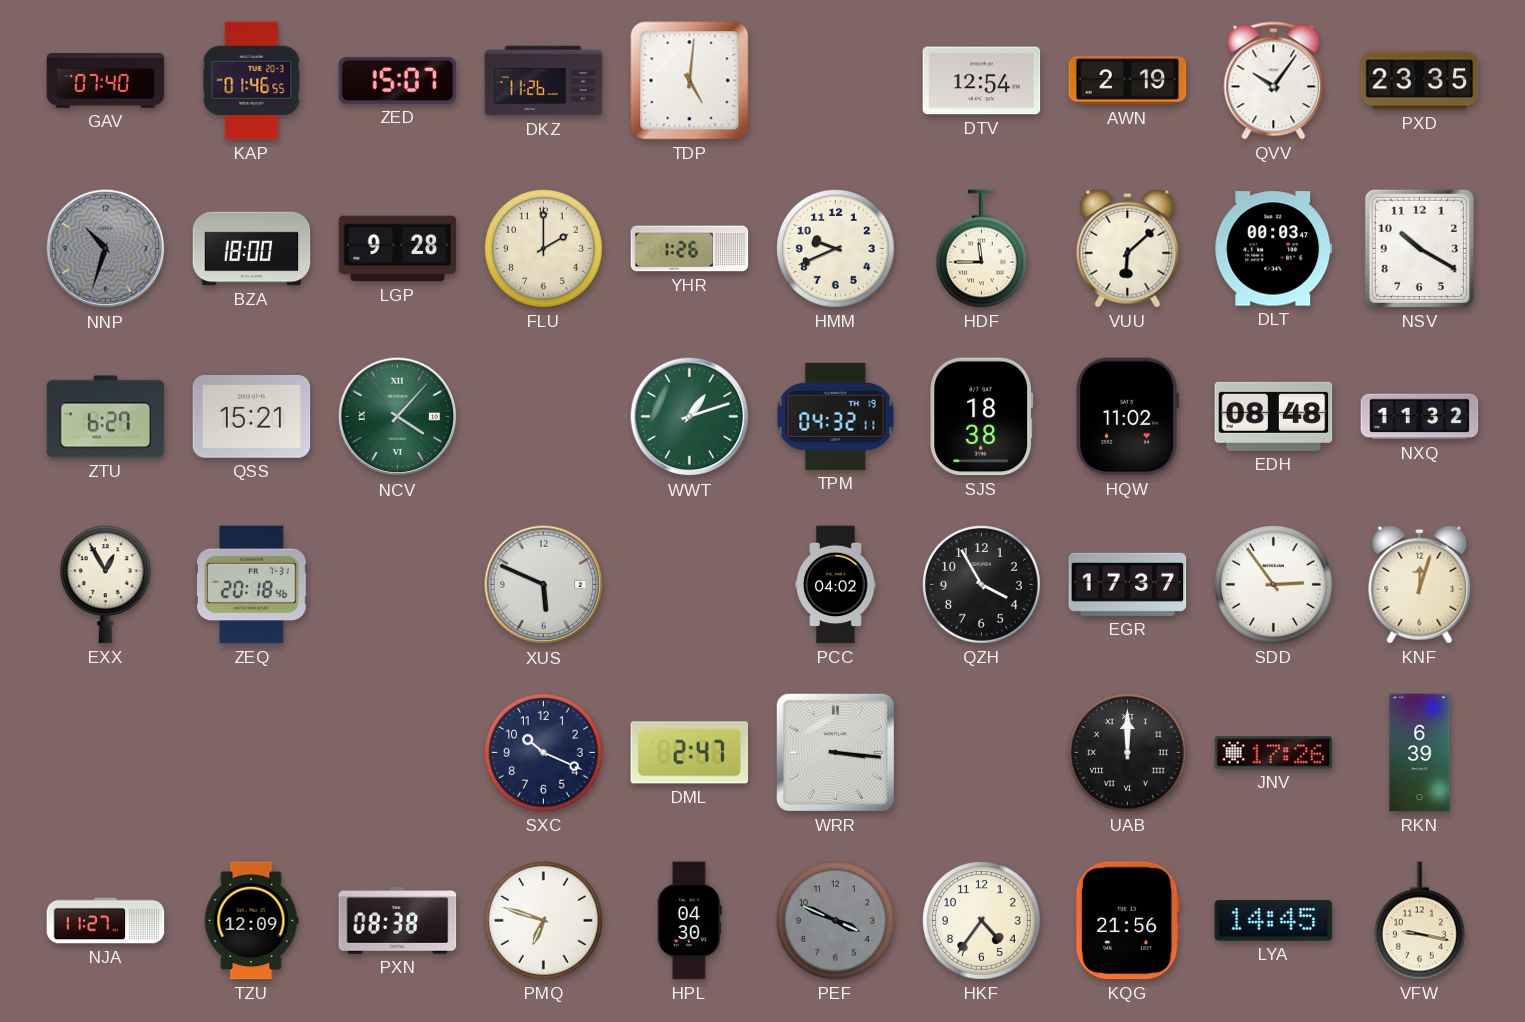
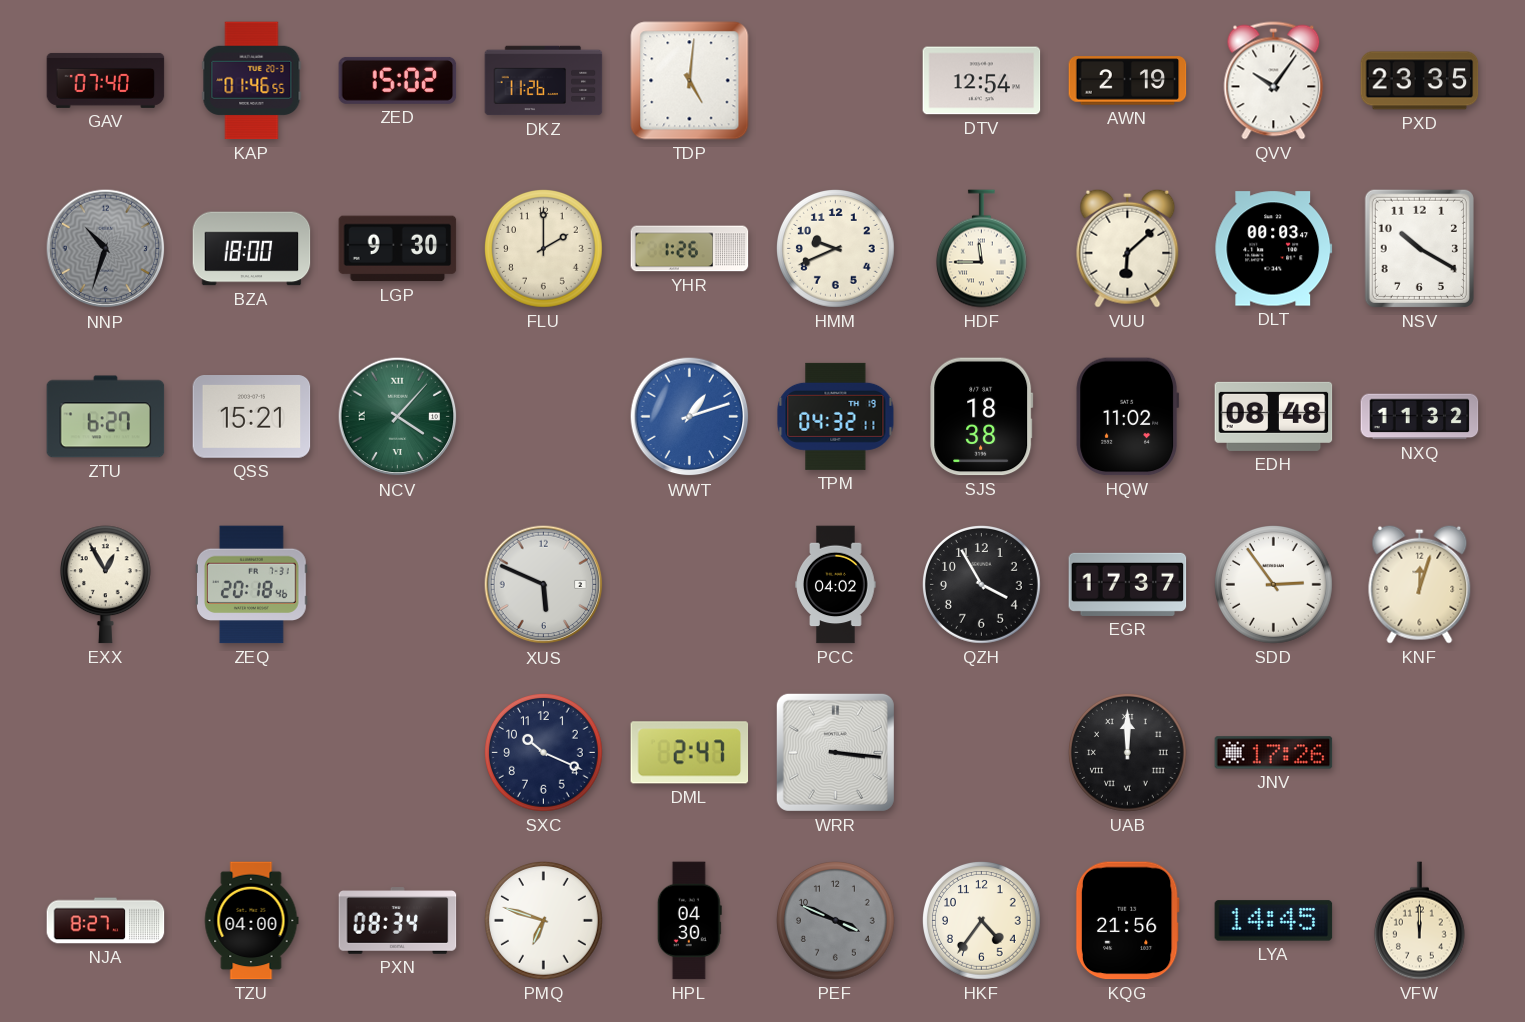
ZED: 15:07 -> 15:02 (398, 80)
LGP: 9:28 -> 9:30 (398, 249)
WWT dial: green -> blue (690, 417)
RKN: 6:39 -> none (1420, 753)
NJA: 11:27 -> 8:27 (106, 921)
TZU: 12:09 -> 04:00 (251, 921)
PXN: 08:38 -> 08:34 (398, 921)
VFW: 9:17 -> 12:00 (1419, 921)
